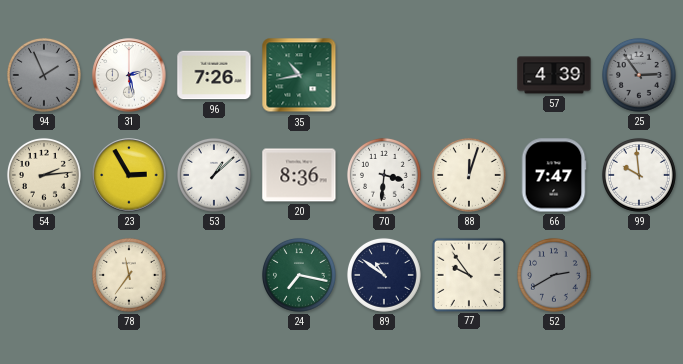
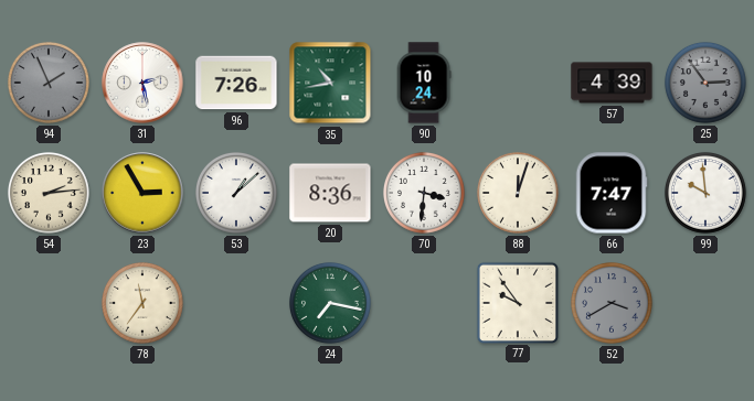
90: none -> 10:24 (424, 83)
89: 10:51 -> none (384, 275)
52: 2:40 -> 3:40 (612, 303)
